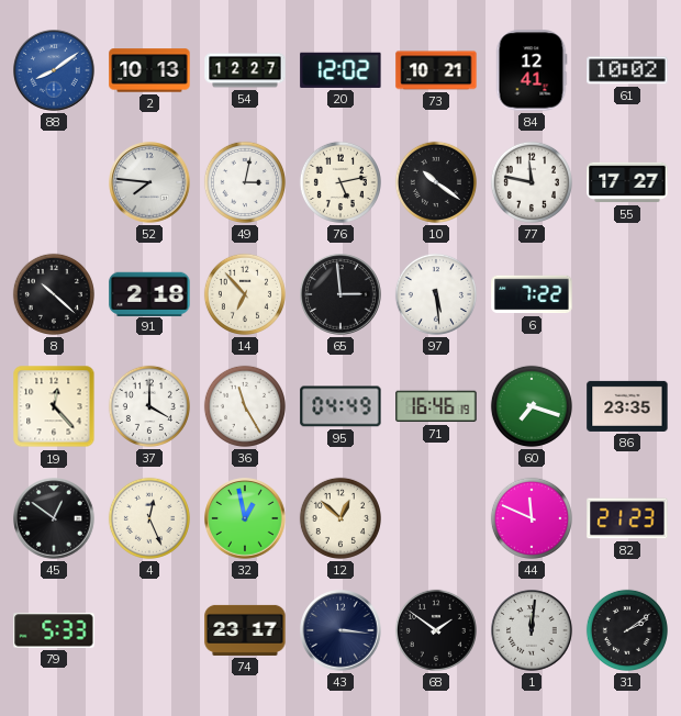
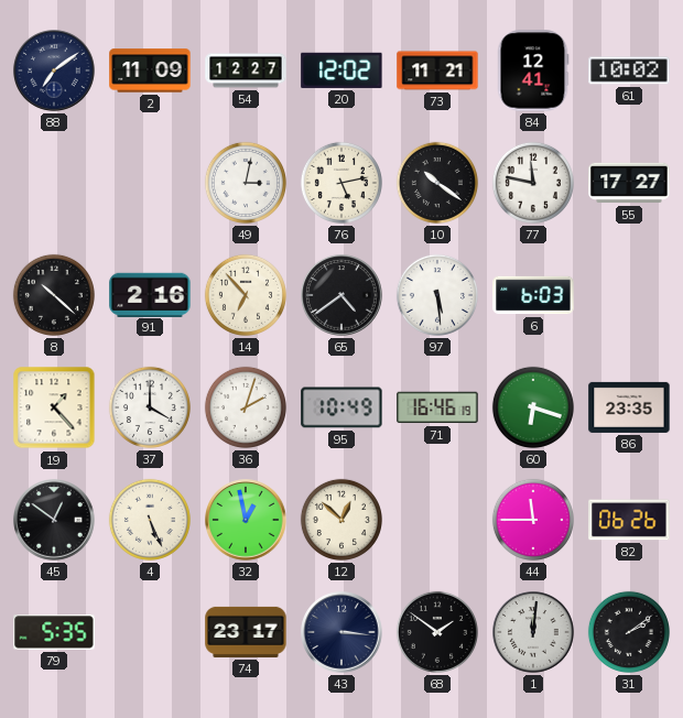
88: 8:09 -> 7:09 (54, 70)
88 dial: blue -> navy (54, 70)
2: 10:13 -> 11:09 (150, 70)
73: 10:21 -> 11:21 (437, 70)
52: 7:46 -> none (149, 182)
91: 2:18 -> 2:16 (150, 294)
65: 2:59 -> 4:39 (341, 295)
6: 7:22 -> 6:03 (533, 295)
19: 12:23 -> 1:23 (54, 407)
36: 11:25 -> 2:03 (246, 407)
95: 04:49 -> 10:49 (341, 407)
60: 7:18 -> 6:18 (533, 407)
4: 12:26 -> 5:26 (150, 520)
44: 11:49 -> 11:45 (533, 520)
82: 21:23 -> 06:26 (629, 520)
79: 5:33 -> 5:35 (54, 632)
